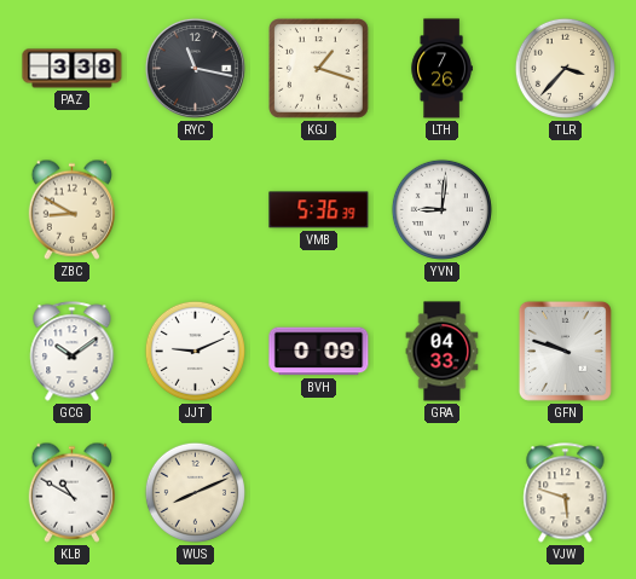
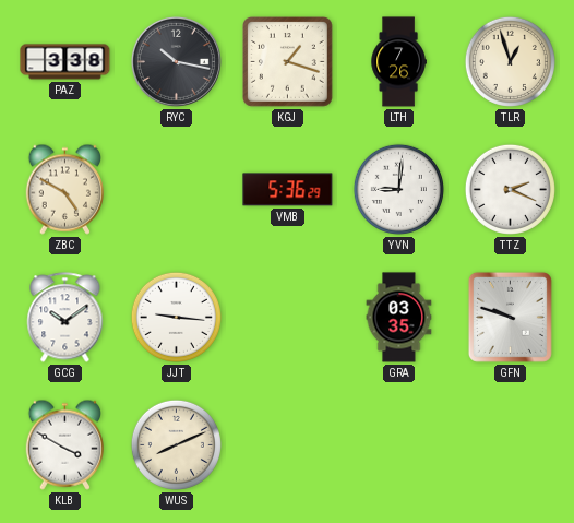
RYC: 11:17 -> 10:17 (176, 61)
TLR: 3:37 -> 12:57 (510, 61)
ZBC: 8:50 -> 4:50 (65, 189)
VMB: 5:36:39 -> 5:36:29 (288, 190)
TTZ: none -> 2:19 (510, 189)
JJT: 9:11 -> 9:16 (176, 317)
BVH: 0:09 -> none (319, 352)
GRA: 04:33 -> 03:35 (399, 318)
KLB: 10:50 -> 3:50 (65, 444)
VJW: 5:48 -> none (566, 493)
